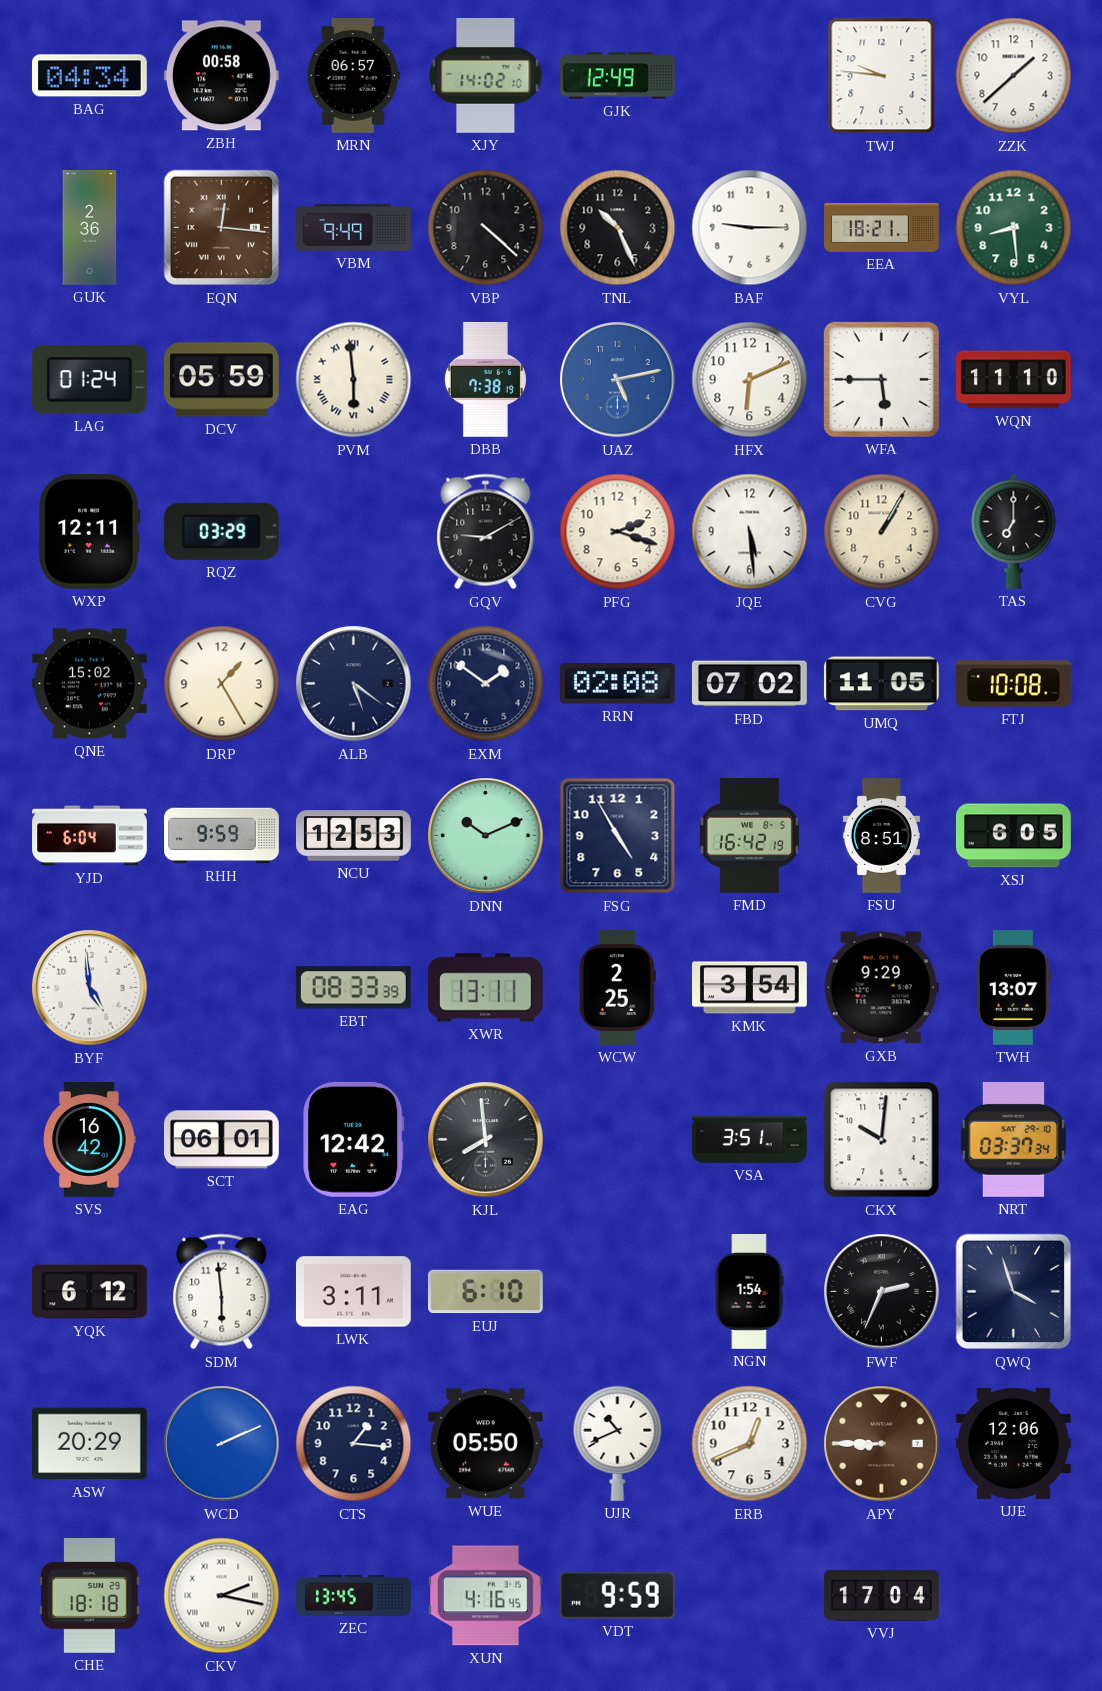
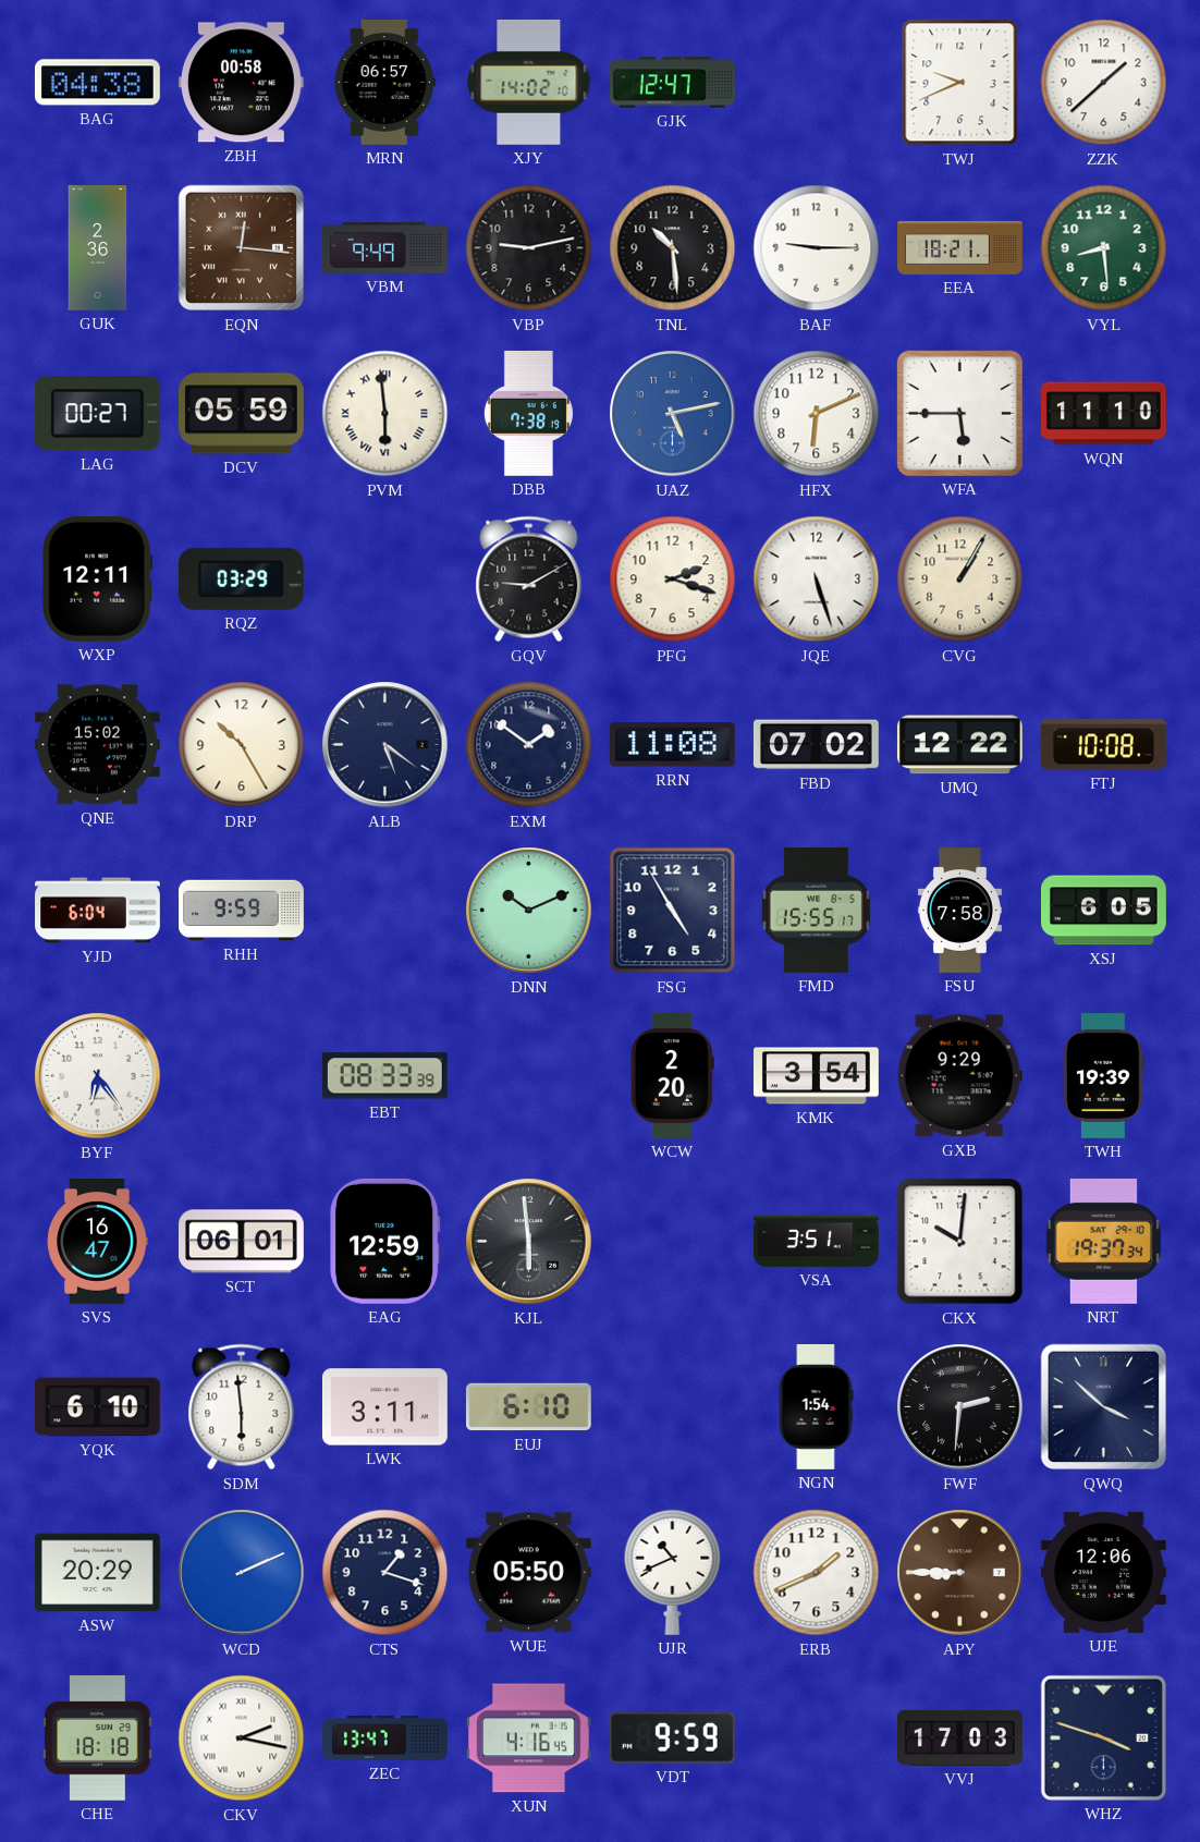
BAG: 04:34 -> 04:38 (97, 83)
GJK: 12:49 -> 12:47 (673, 83)
TWJ: 9:46 -> 9:41 (960, 83)
VBP: 4:22 -> 9:13 (529, 248)
TNL: 10:26 -> 10:29 (673, 248)
LAG: 01:24 -> 00:27 (97, 414)
JQE: 5:29 -> 5:27 (817, 580)
TAS: 7:00 -> none (1014, 531)
DRP: 1:25 -> 10:25 (242, 745)
RRN: 02:08 -> 11:08 (672, 745)
UMQ: 11:05 -> 12:22 (959, 745)
NCU: 12:53 -> none (354, 836)
FMD: 16:42 -> 15:55 (816, 910)
FSU: 8:51 -> 7:58 (959, 911)
BYF: 4:59 -> 6:24 (98, 1076)
XWR: 13:11 -> none (485, 988)
WCW: 2:25 -> 2:20 (672, 1076)
TWH: 13:07 -> 19:39 (1103, 1076)
SVS: 16:42 -> 16:47 (98, 1242)
EAG: 12:42 -> 12:59 (385, 1241)
KJL: 7:59 -> 5:59 (529, 1242)
NRT: 03:37 -> 19:37 (1103, 1241)
YQK: 6:12 -> 6:10 (97, 1407)
FWF: 2:34 -> 2:31 (960, 1407)
QWQ: 3:57 -> 3:52 (1104, 1407)
CTS: 1:16 -> 1:18 (385, 1573)
ERB: 12:41 -> 1:41 (817, 1573)
ZEC: 13:45 -> 13:47 (385, 1737)
VVJ: 17:04 -> 17:03 (960, 1737)
WHZ: none -> 3:48 (1103, 1737)
